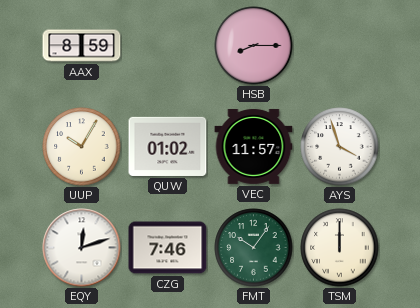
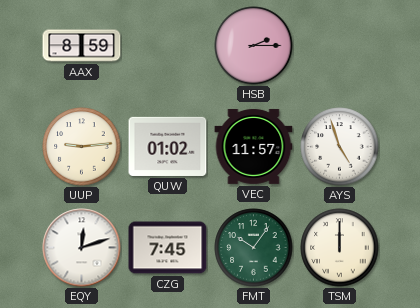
HSB: 8:15 -> 2:15 (254, 46)
UUP: 10:05 -> 9:14 (82, 147)
AYS: 3:57 -> 4:57 (340, 147)
CZG: 7:46 -> 7:45 (168, 248)
